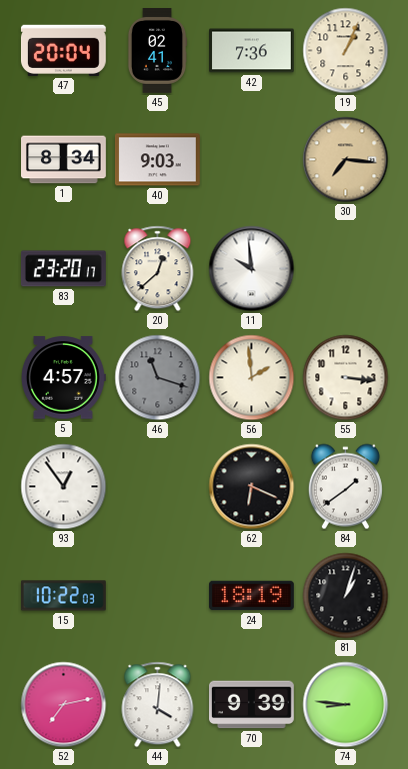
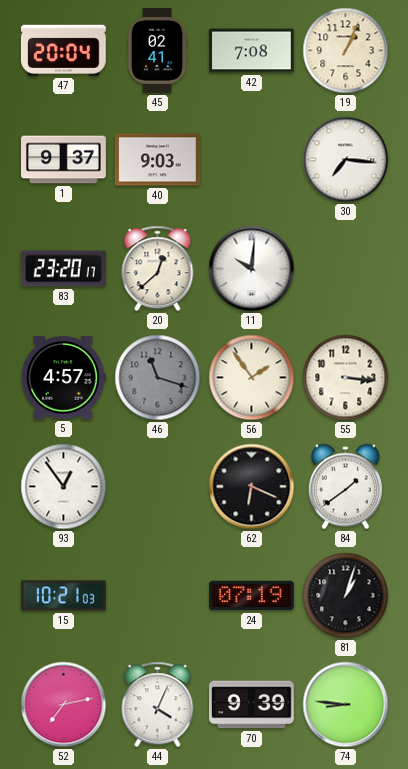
42: 7:36 -> 7:08 (252, 51)
1: 8:34 -> 9:37 (64, 160)
30 dial: champagne -> white (346, 160)
11: 9:59 -> 10:01 (252, 269)
56: 1:59 -> 1:54 (252, 378)
15: 10:22 -> 10:21 (63, 596)
24: 18:19 -> 07:19 (252, 596)
44: 4:01 -> 4:04 (158, 705)
